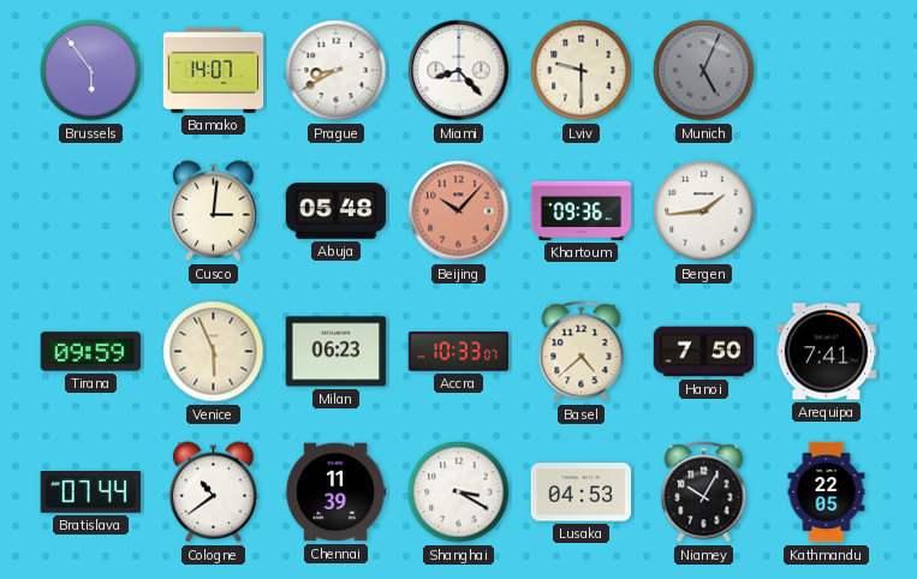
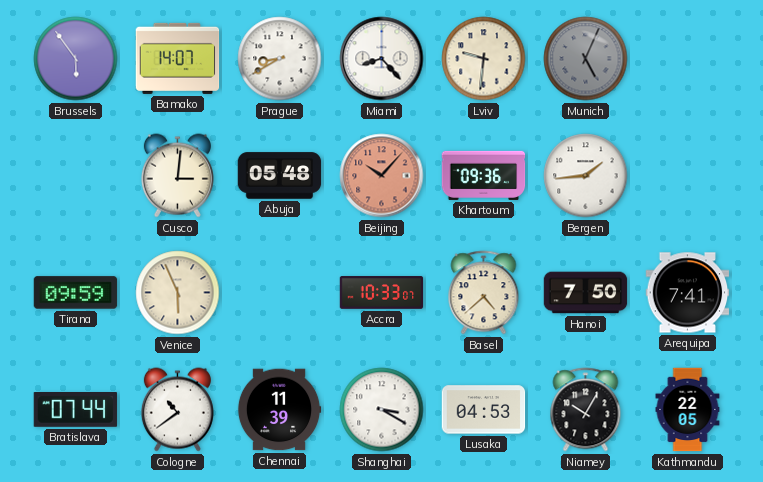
Lviv: 9:30 -> 9:31 (484, 59)
Milan: 06:23 -> none (337, 352)
